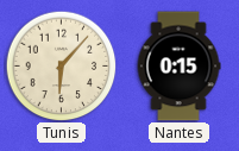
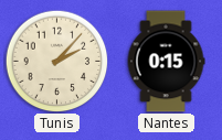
Tunis: 6:07 -> 2:07 (56, 61)
